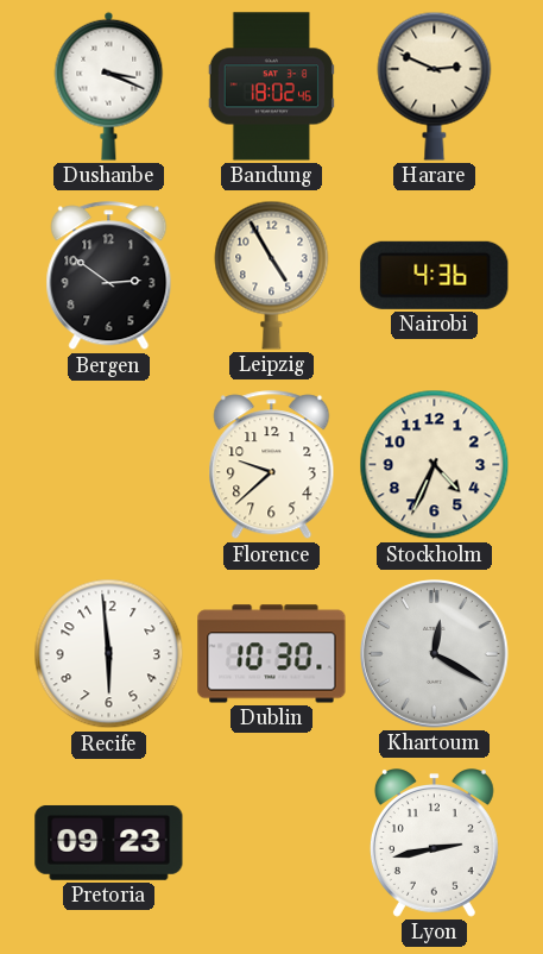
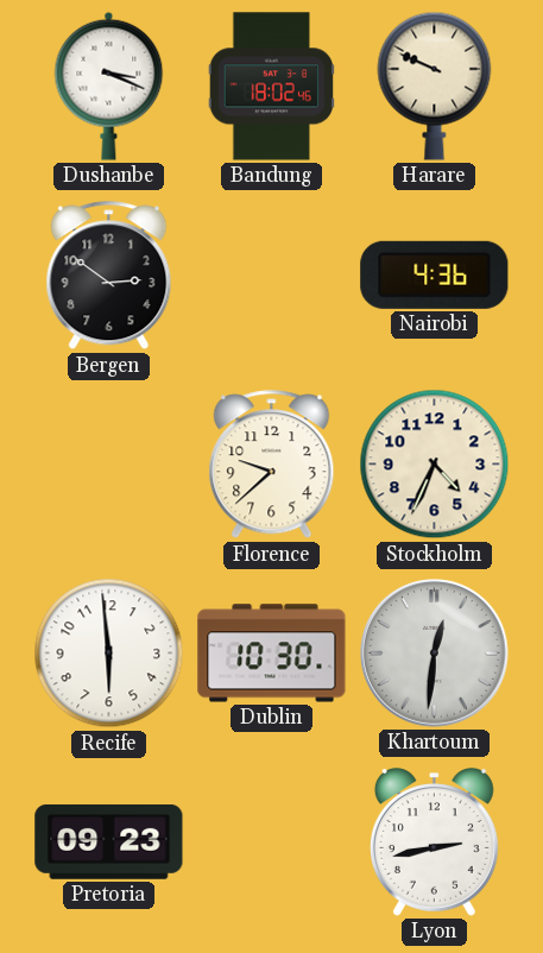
Harare: 2:49 -> 9:49 (435, 86)
Leipzig: 4:55 -> none (272, 275)
Khartoum: 12:20 -> 12:31 (435, 654)
